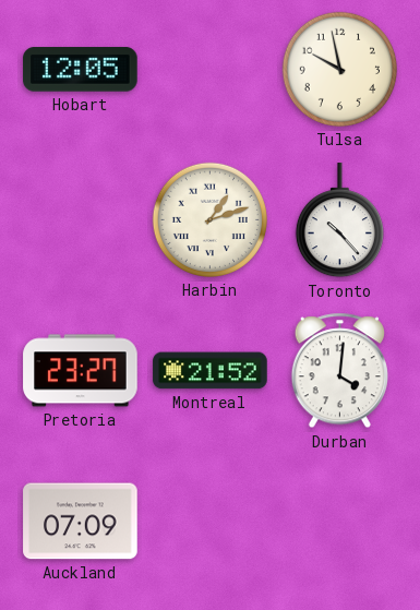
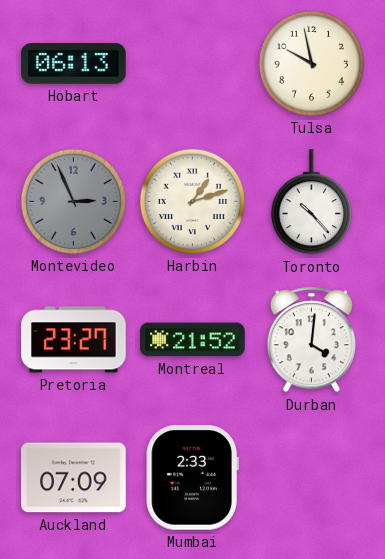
Hobart: 12:05 -> 06:13 (74, 64)
Montevideo: none -> 2:56 (73, 201)
Mumbai: none -> 2:33 (192, 478)
